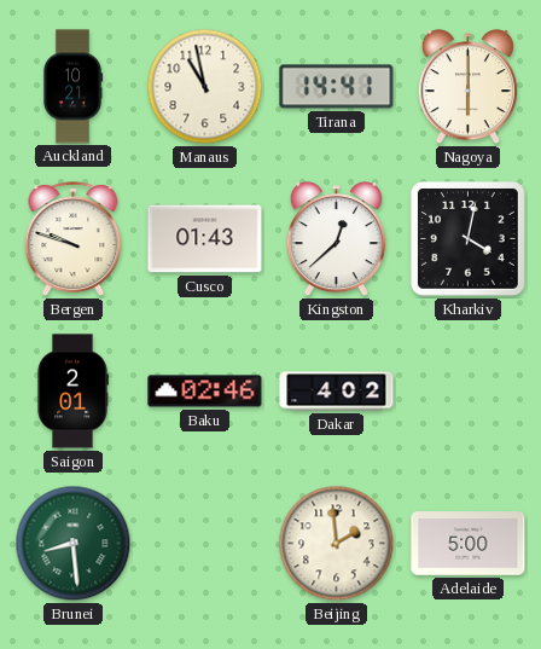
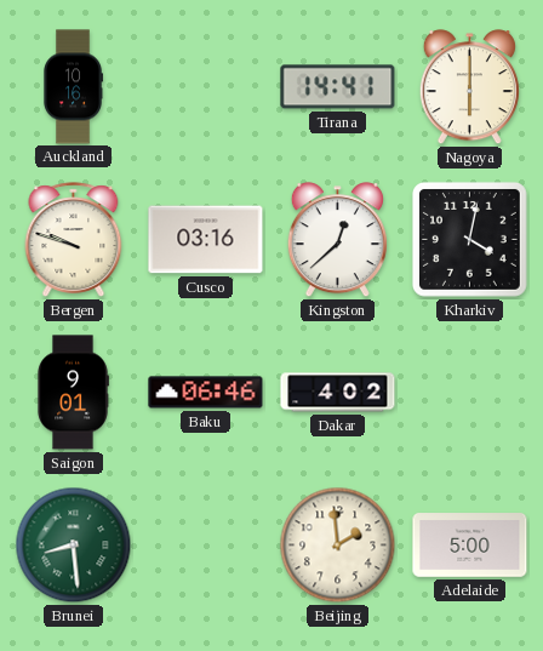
Auckland: 10:21 -> 10:16 (73, 87)
Manaus: 10:58 -> none (205, 87)
Cusco: 01:43 -> 03:16 (206, 240)
Saigon: 2:01 -> 9:01 (73, 393)
Baku: 02:46 -> 06:46 (206, 393)
